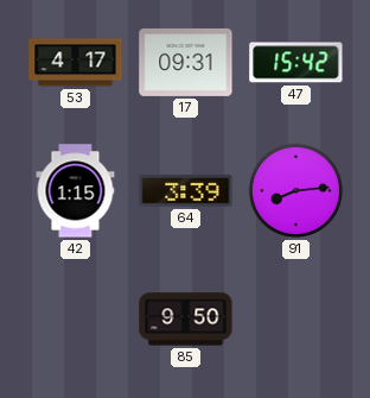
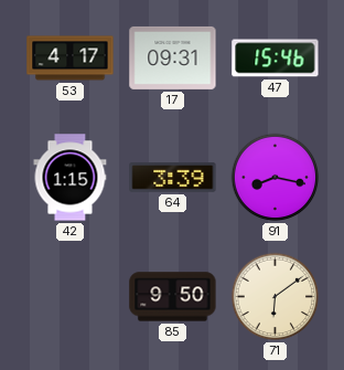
47: 15:42 -> 15:46 (276, 59)
91: 8:14 -> 8:17 (276, 178)
71: none -> 6:09 (276, 297)
